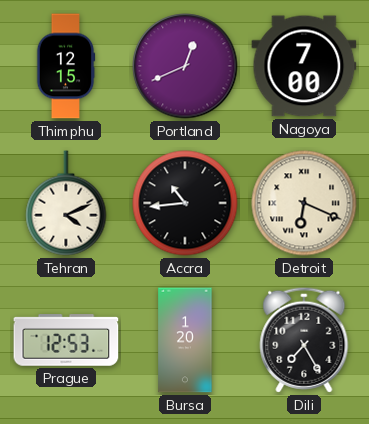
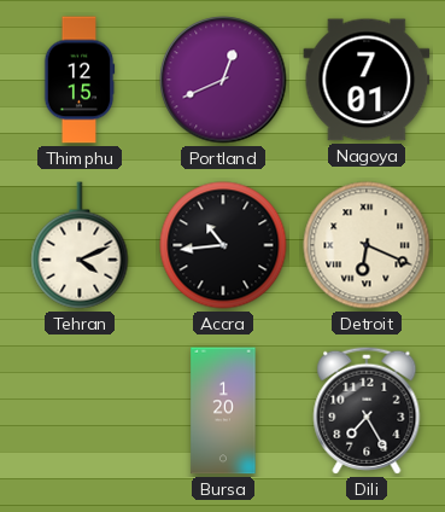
Nagoya: 7:00 -> 7:01 (367, 80)
Prague: 12:53 -> none (66, 340)
